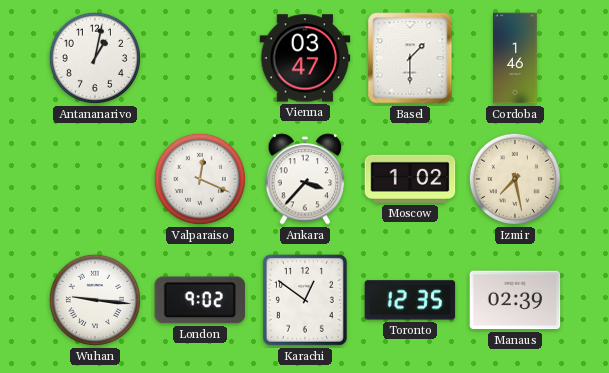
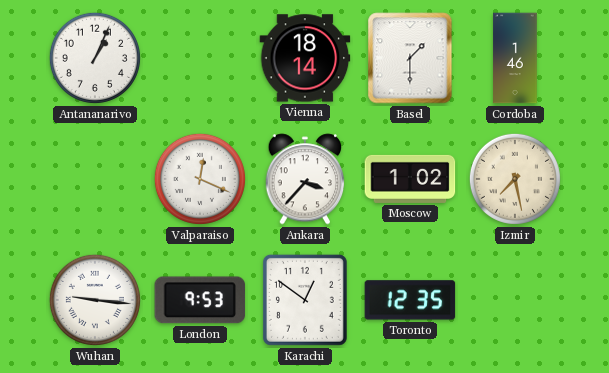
Antananarivo: 1:02 -> 1:04 (95, 58)
Vienna: 03:47 -> 18:14 (305, 58)
London: 9:02 -> 9:53 (200, 300)
Manaus: 02:39 -> none (515, 300)
